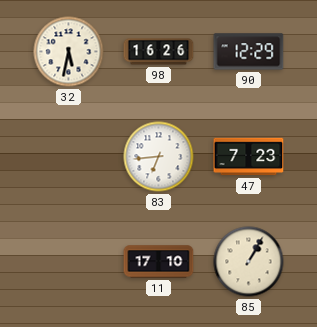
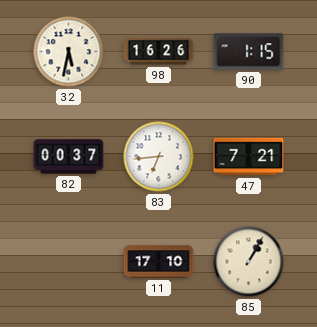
90: 12:29 -> 1:15 (249, 52)
82: none -> 00:37 (69, 157)
47: 7:23 -> 7:21 (249, 157)
